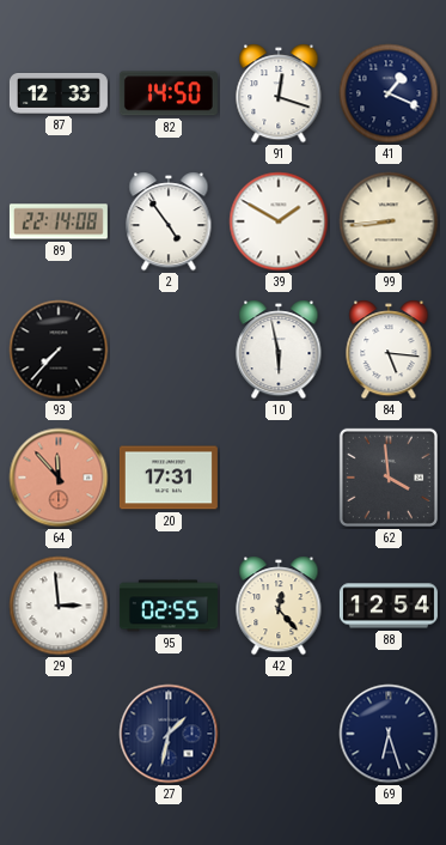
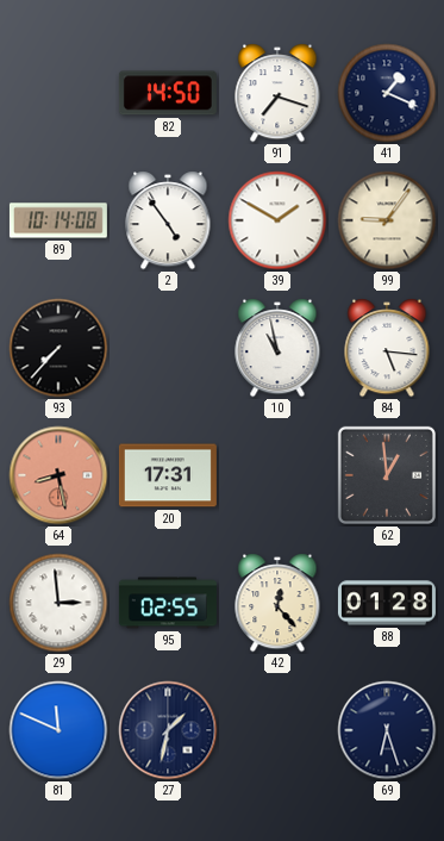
87: 12:33 -> none (59, 95)
91: 12:18 -> 7:18 (277, 93)
89: 22:14 -> 10:14 (58, 220)
99: 8:44 -> 9:06 (387, 220)
10: 5:58 -> 10:58 (277, 348)
64: 11:53 -> 8:28 (58, 475)
62: 3:59 -> 12:59 (387, 475)
88: 12:54 -> 01:28 (387, 603)
81: none -> 11:49 (58, 730)
